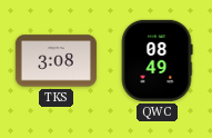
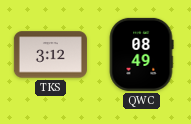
TKS: 3:08 -> 3:12 (50, 55)
